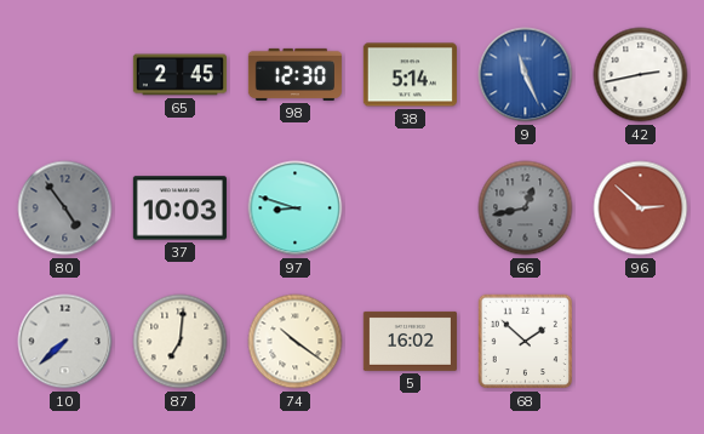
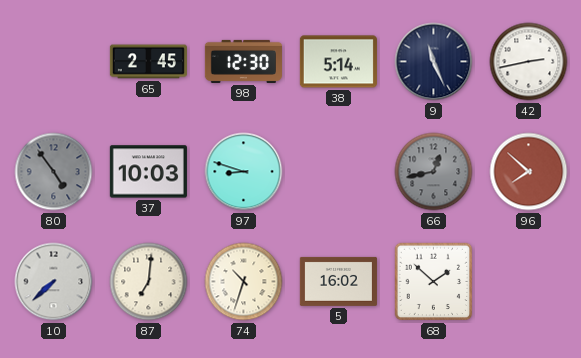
9 dial: blue -> navy (434, 62)
96: 2:52 -> 7:52 (529, 172)
74: 10:21 -> 10:33 (244, 282)
